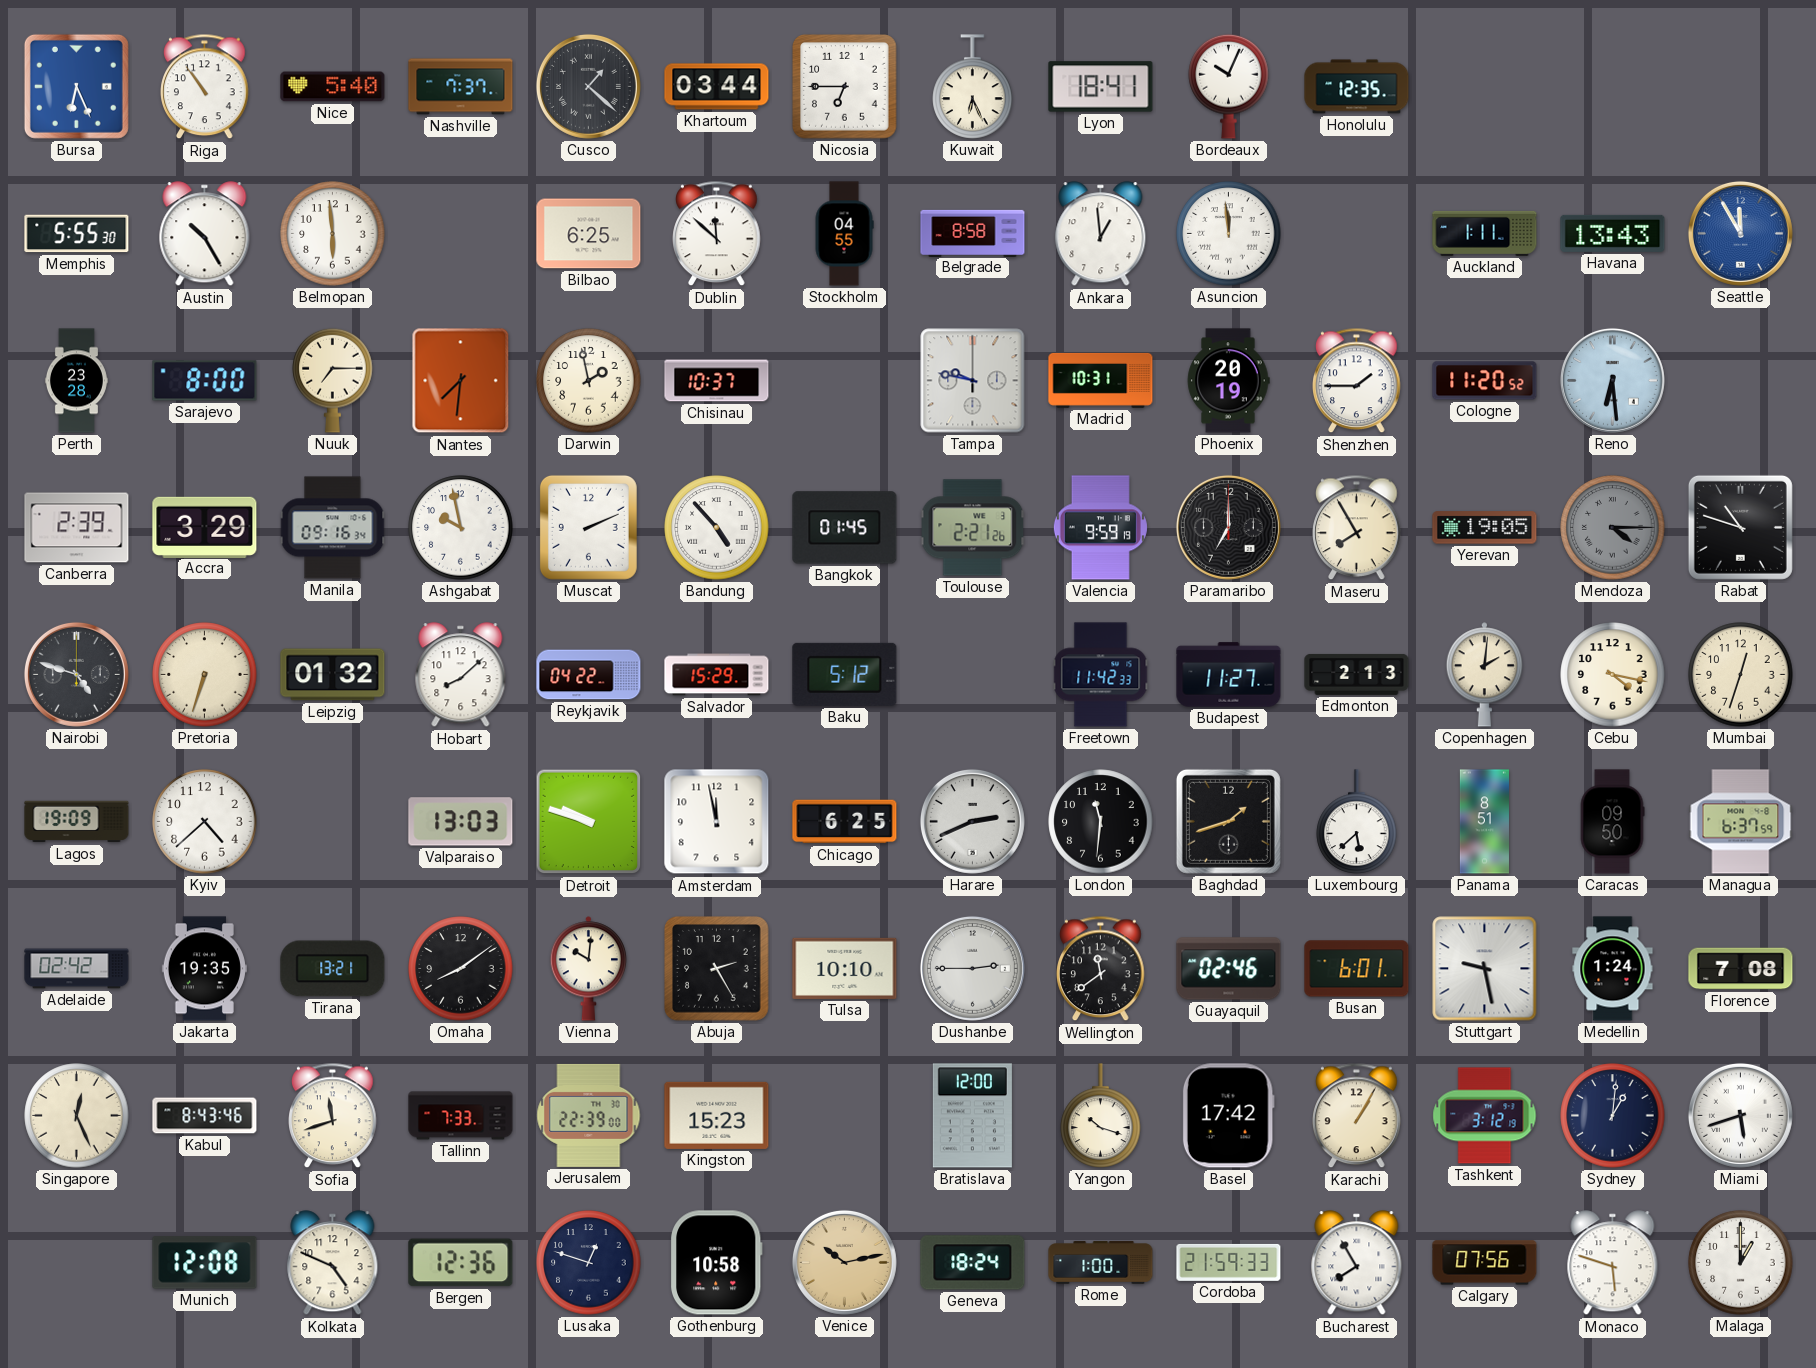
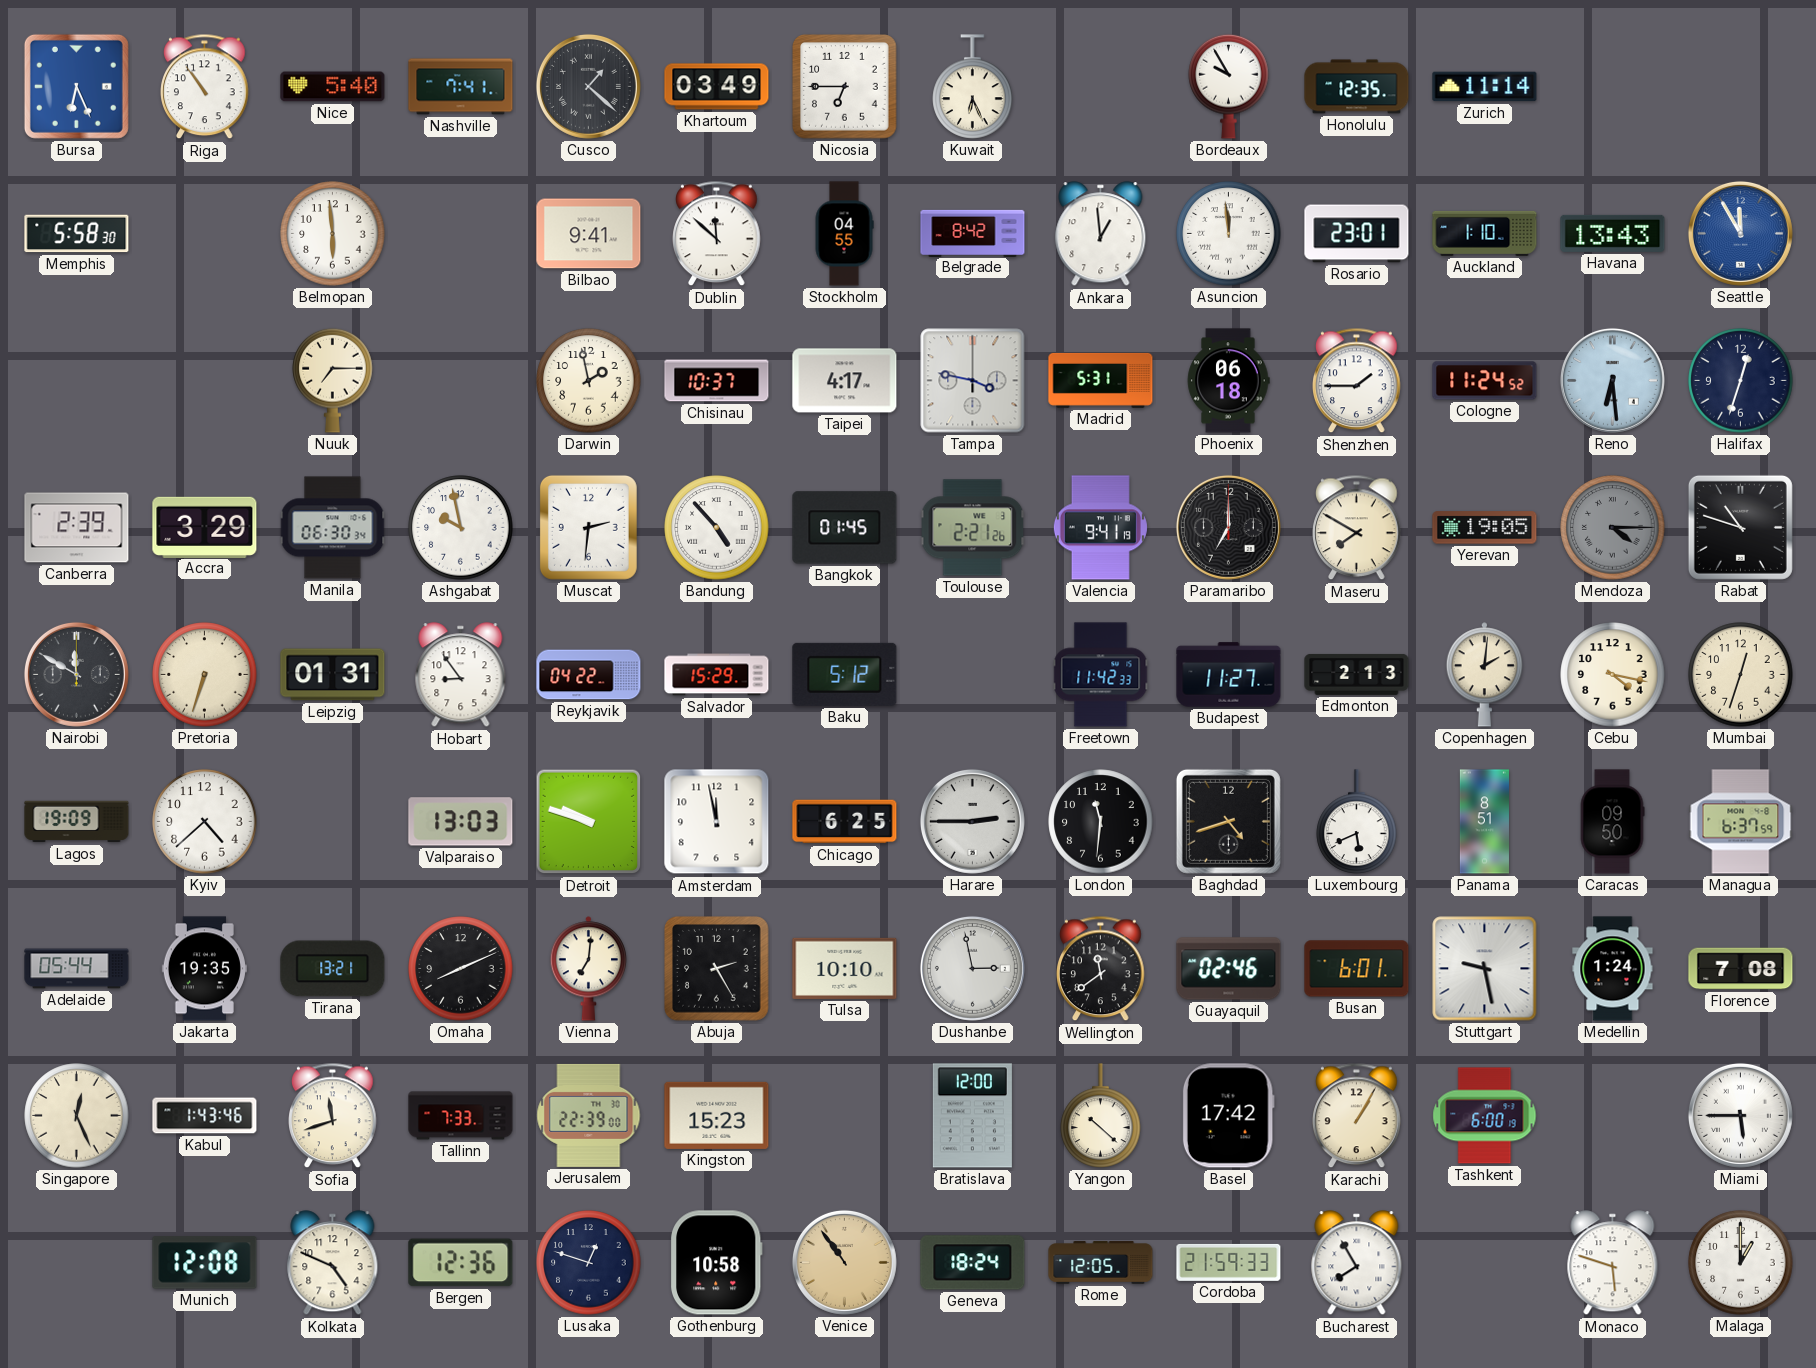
Nashville: 7:37 -> 7:41 (461, 87)
Khartoum: 03:44 -> 03:49 (717, 87)
Lyon: 18:41 -> none (1101, 87)
Bordeaux: 10:04 -> 9:55 (1229, 86)
Zurich: none -> 11:14 (1485, 87)
Memphis: 5:55 -> 5:58 (77, 234)
Austin: 10:25 -> none (205, 234)
Bilbao: 6:25 -> 9:41 (589, 234)
Belgrade: 8:58 -> 8:42 (973, 233)
Rosario: none -> 23:01 (1357, 234)
Auckland: 1:11 -> 1:10 (1485, 233)
Perth: 23:28 -> none (76, 381)
Sarajevo: 8:00 -> none (205, 381)
Nantes: 7:31 -> none (461, 381)
Taipei: none -> 4:17 (845, 381)
Tampa: 9:47 -> 3:47 (973, 381)
Madrid: 10:31 -> 5:31 (1101, 380)
Phoenix: 20:19 -> 06:18 (1228, 381)
Cologne: 11:20 -> 11:24 (1485, 381)
Halifax: none -> 12:33 (1741, 381)
Manila: 09:16 -> 06:30 (333, 528)
Muscat: 2:11 -> 2:31 (588, 527)
Valencia: 9:59 -> 9:41 (1100, 528)
Maseru: 7:55 -> 7:50 (1357, 528)
Nairobi: 4:48 -> 11:50 (76, 674)
Leipzig: 01:32 -> 01:31 (333, 675)
Hobart: 8:08 -> 8:54 (461, 675)
Harare: 2:41 -> 2:45 (972, 821)
Baghdad: 1:42 -> 4:42 (1228, 821)
Luxembourg: 5:38 -> 5:41 (1357, 822)
Adelaide: 02:42 -> 05:44 (77, 969)
Omaha: 8:09 -> 8:11 (461, 969)
Vienna: 10:01 -> 7:01 (588, 969)
Dushanbe: 2:45 -> 2:58 (972, 968)
Kabul: 8:43 -> 1:43 (205, 1116)
Yangon: 10:18 -> 10:22 (1101, 1116)
Tashkent: 3:12 -> 6:00 (1485, 1116)
Sydney: 1:01 -> none (1613, 1116)
Miami: 5:42 -> 5:45 (1740, 1115)
Venice: 10:13 -> 10:54 (844, 1262)
Rome: 1:00 -> 12:05 (1101, 1263)
Calgary: 07:56 -> none (1485, 1263)
